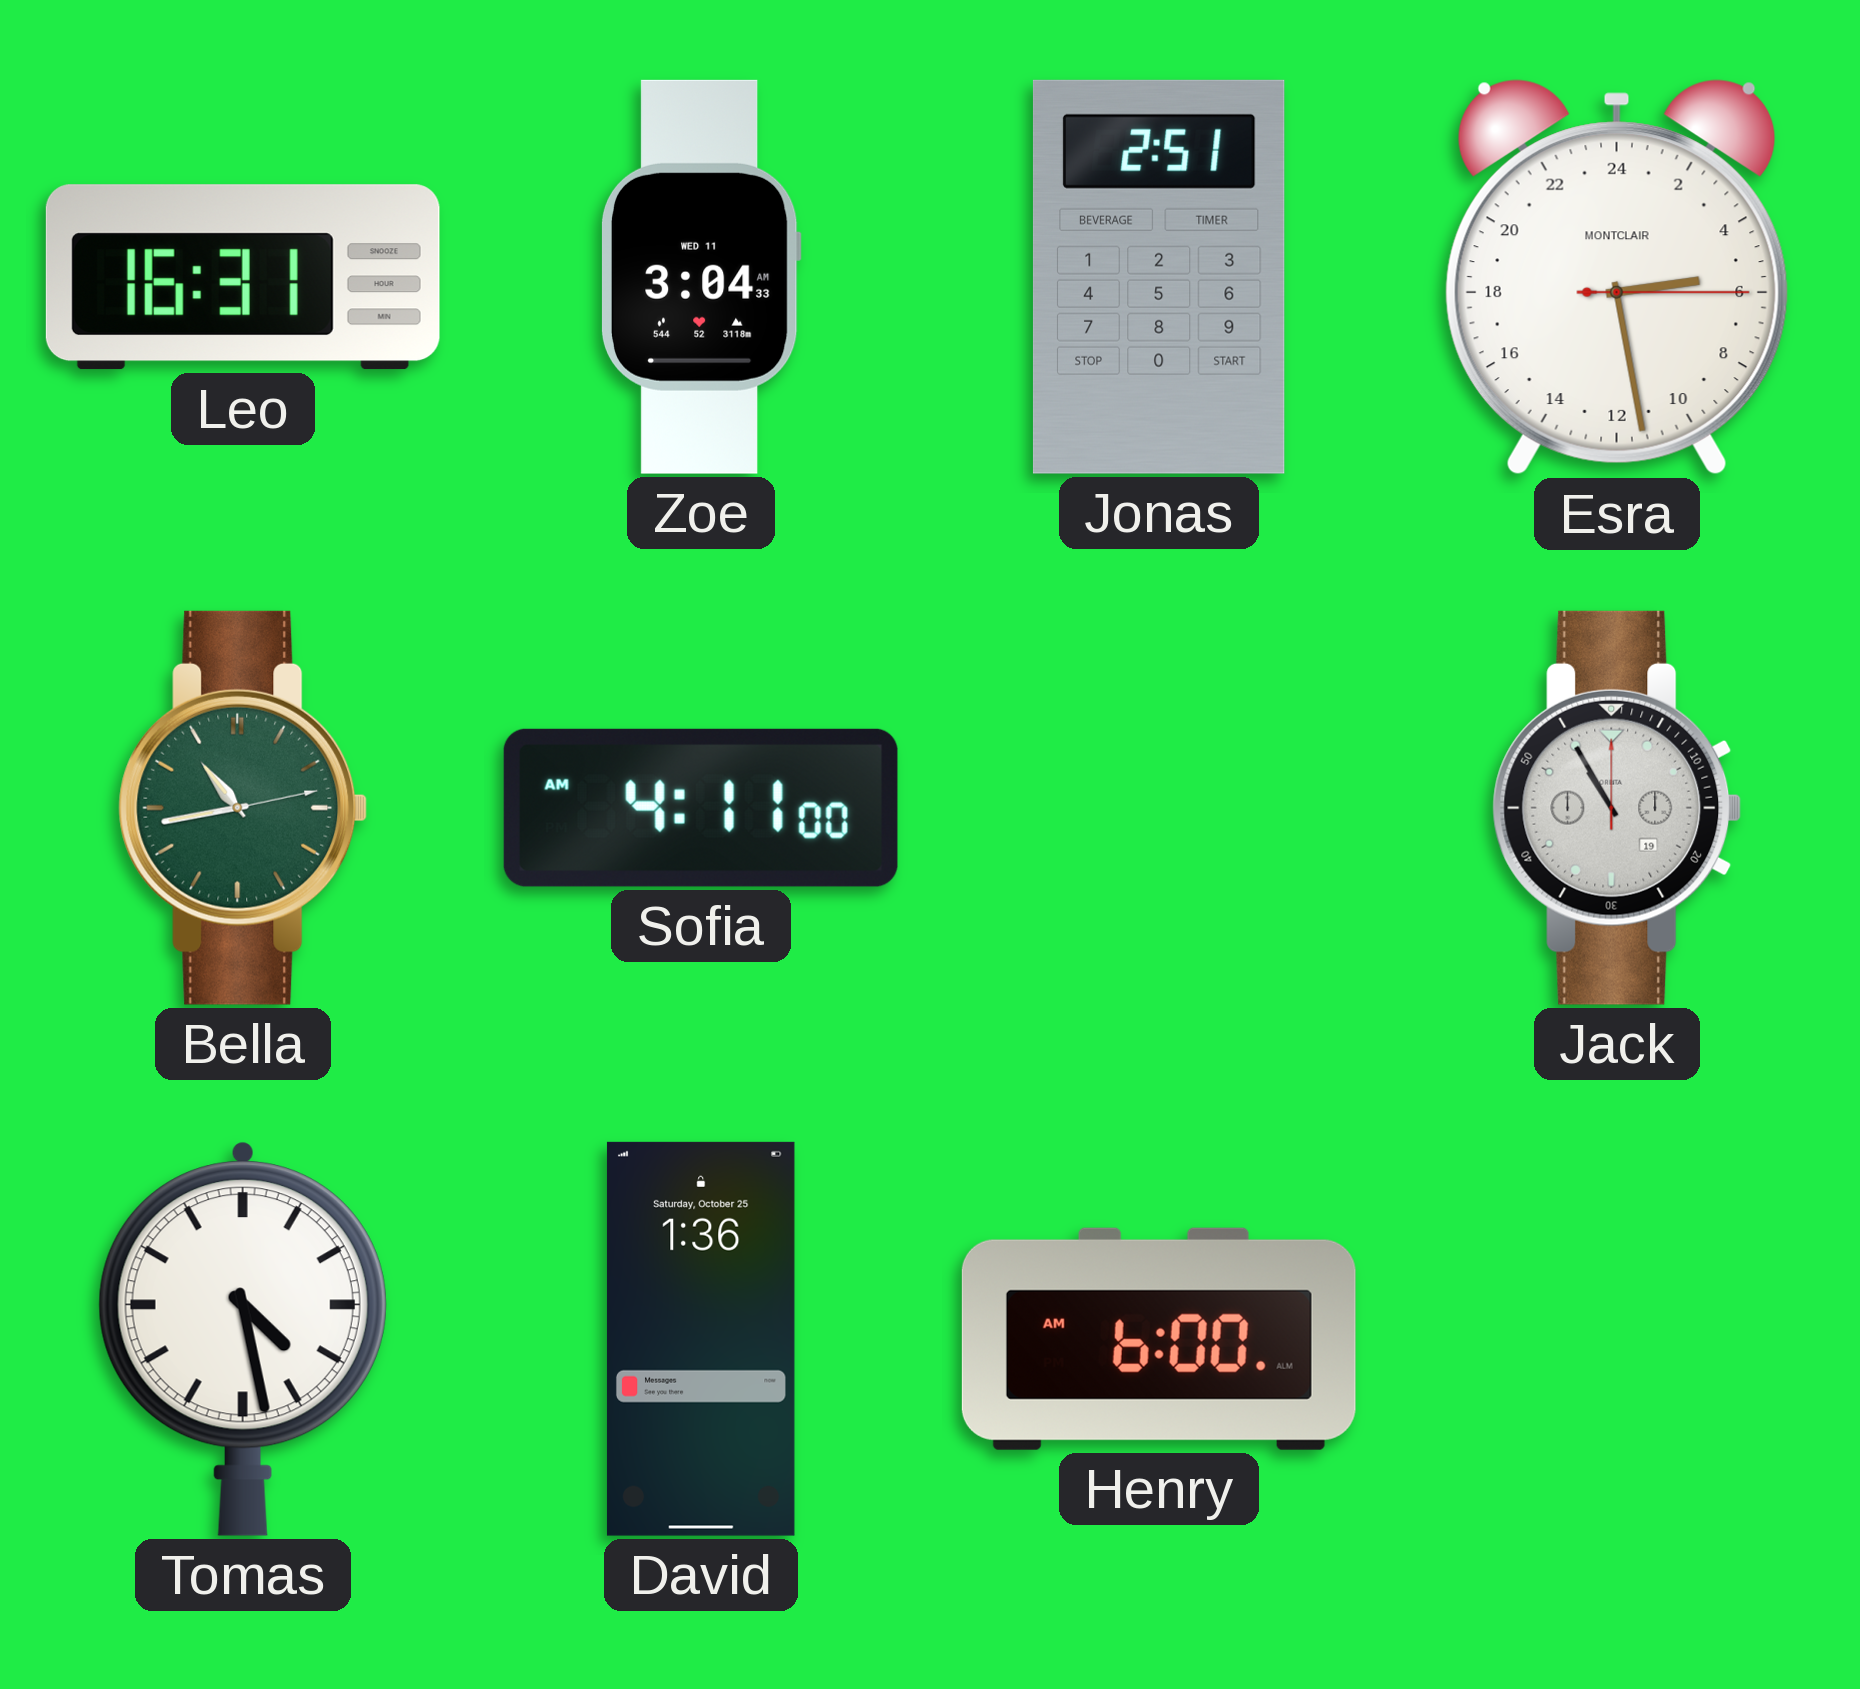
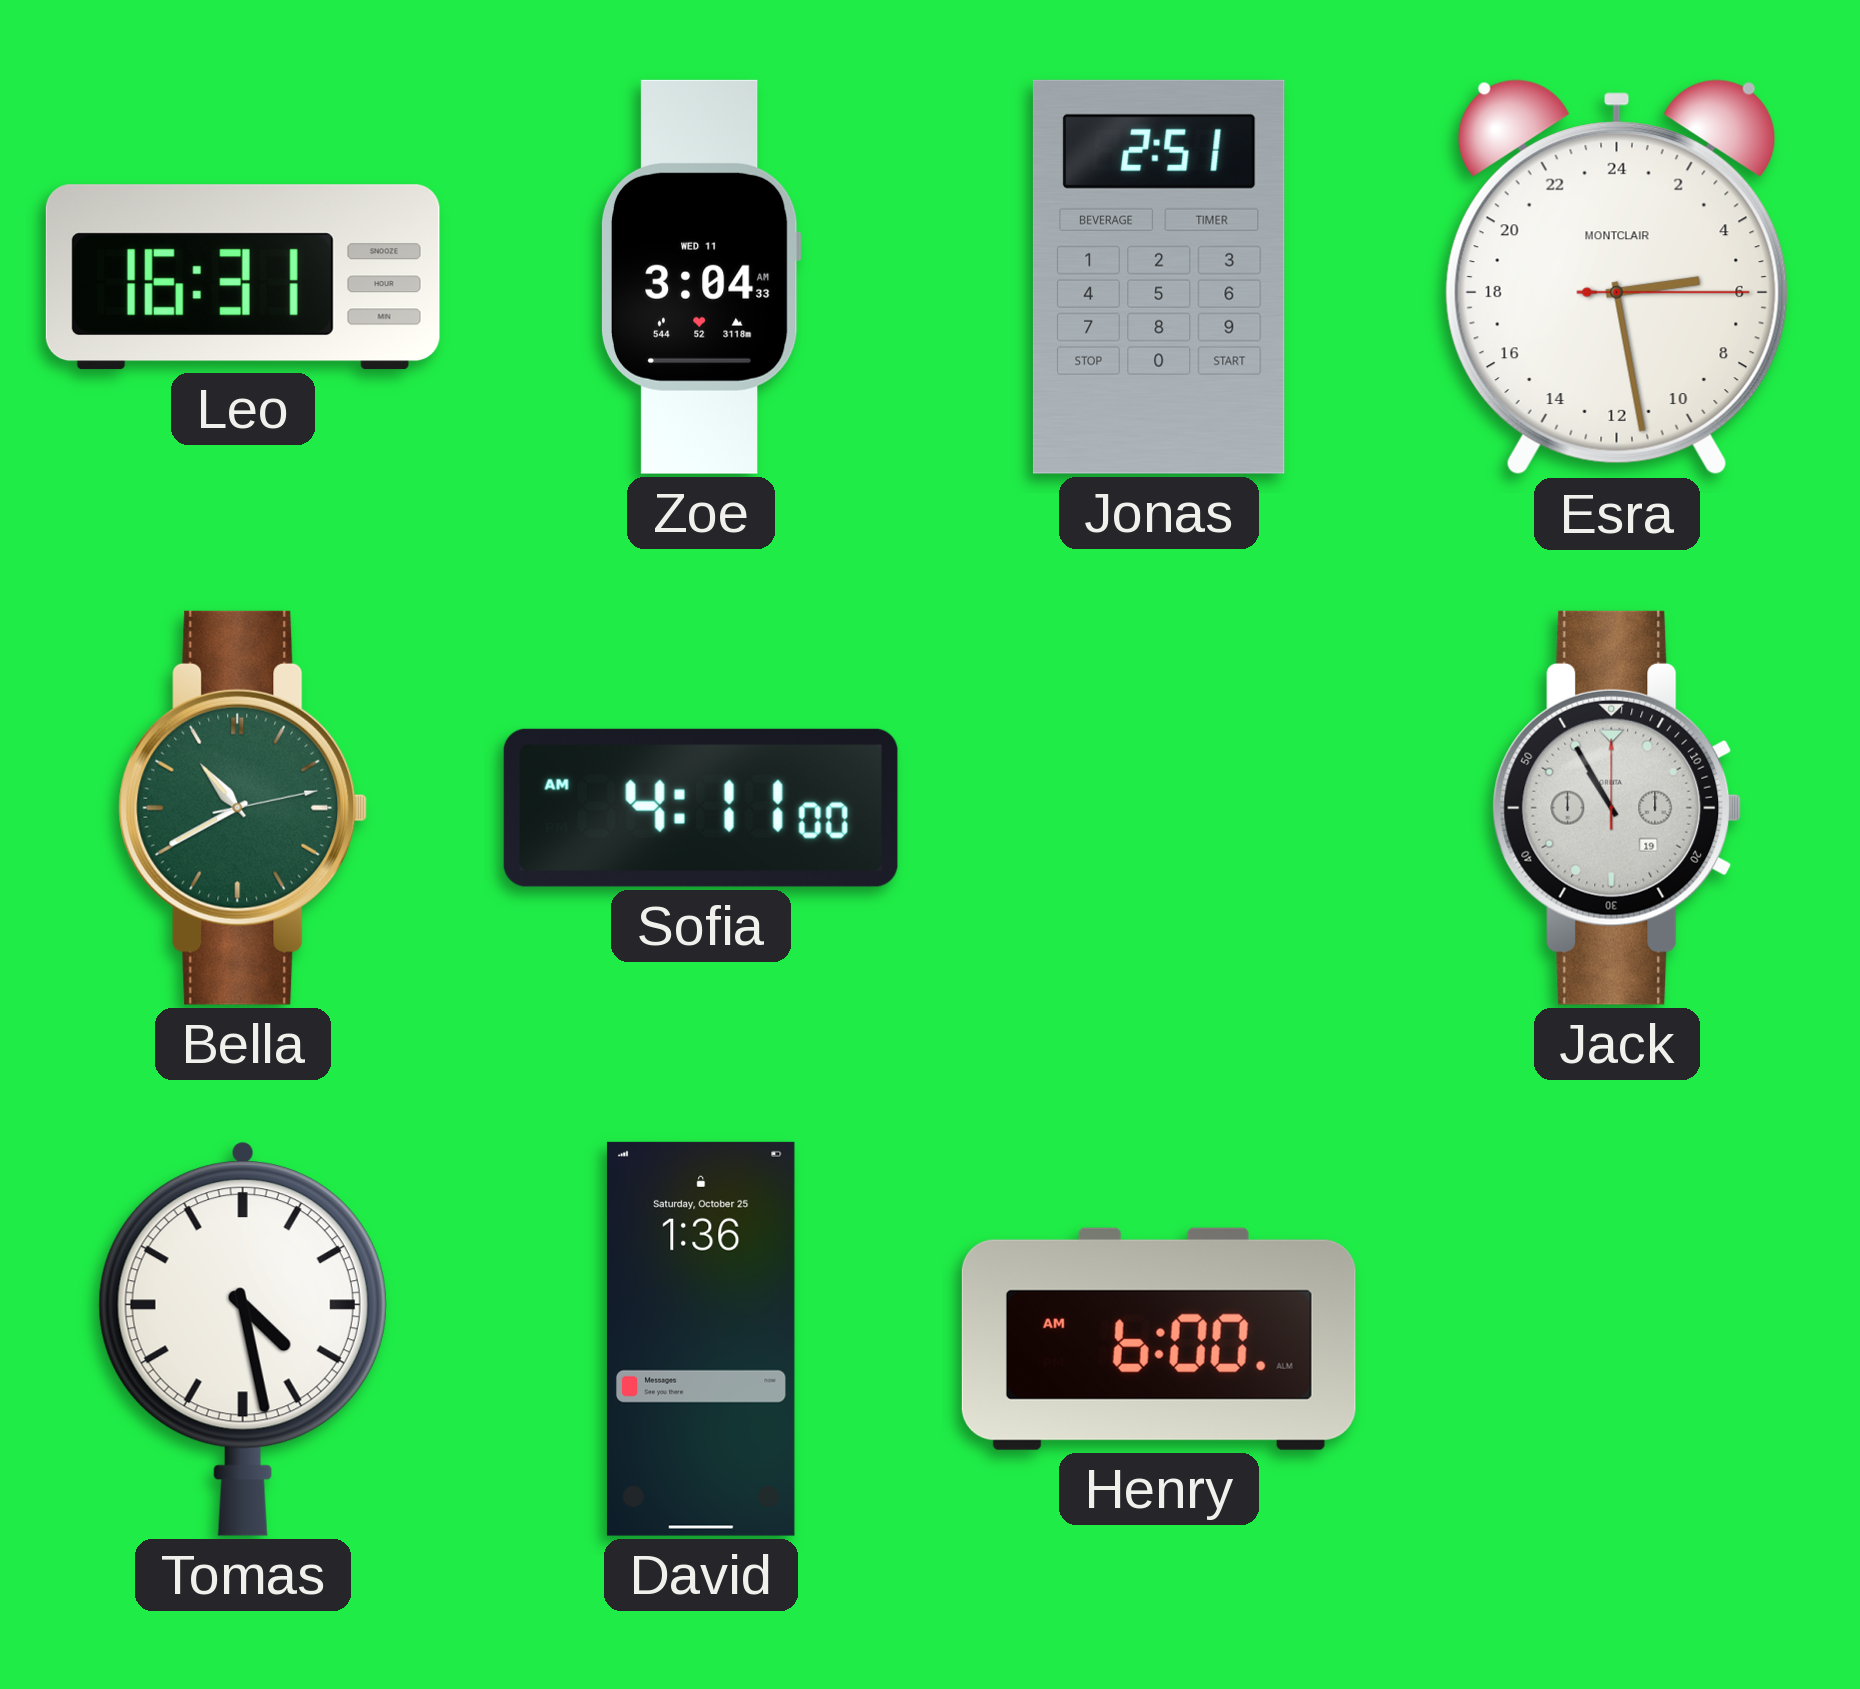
Bella: 10:43 -> 10:40 (243, 808)
